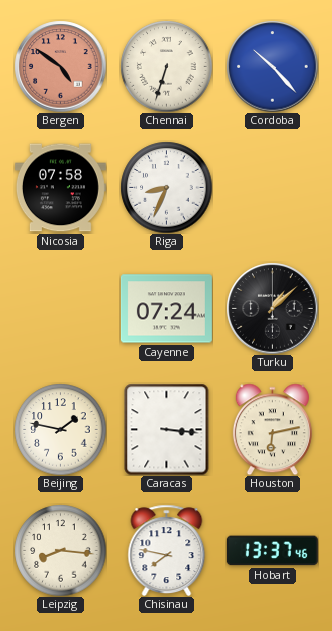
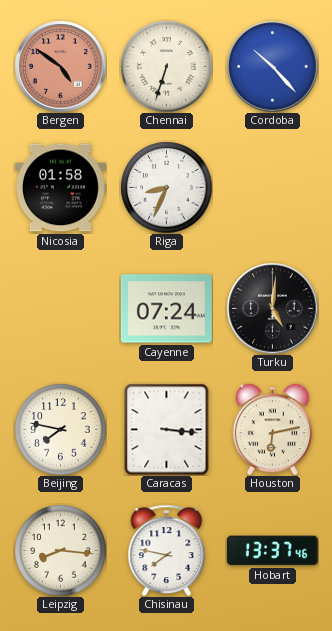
Nicosia: 07:58 -> 01:58 (60, 188)
Turku: 1:08 -> 5:01 (272, 308)
Beijing: 1:47 -> 7:47 (60, 429)
